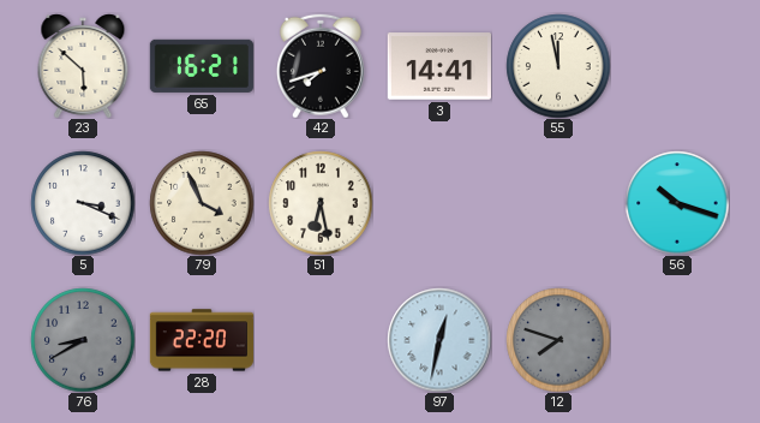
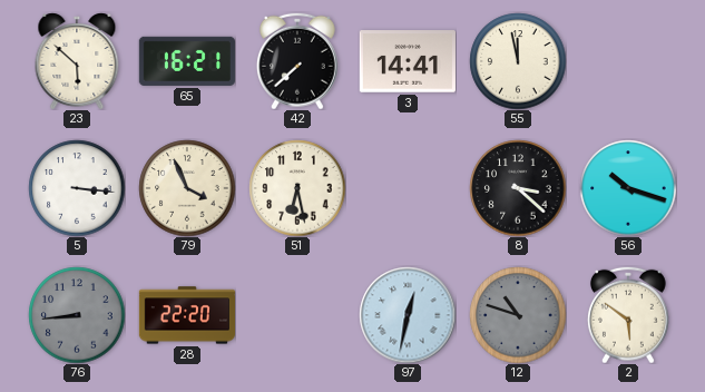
42: 7:42 -> 7:38 (297, 61)
5: 3:19 -> 3:16 (77, 188)
8: none -> 3:22 (518, 188)
76: 8:40 -> 8:44 (77, 315)
12: 7:48 -> 10:48 (518, 315)
2: none -> 5:51 (628, 315)
